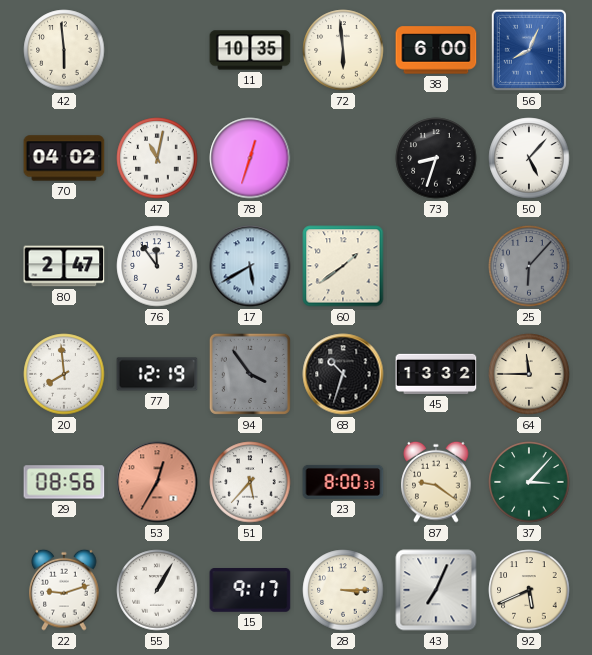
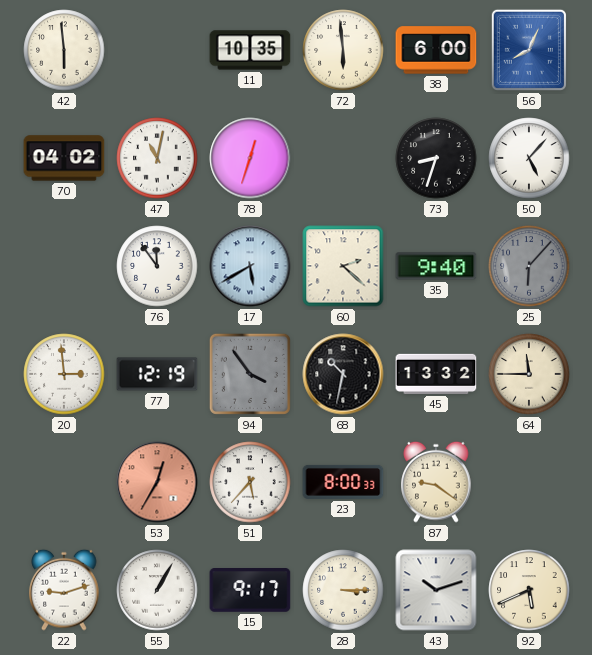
80: 2:47 -> none (64, 266)
60: 1:39 -> 2:22 (343, 266)
35: none -> 9:40 (436, 266)
20: 7:59 -> 2:59 (64, 374)
68: 10:33 -> 10:32 (343, 374)
29: 08:56 -> none (64, 482)
37: 3:07 -> none (529, 482)
43: 7:04 -> 10:12 (436, 590)
